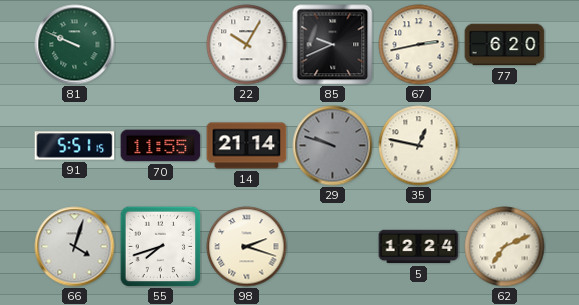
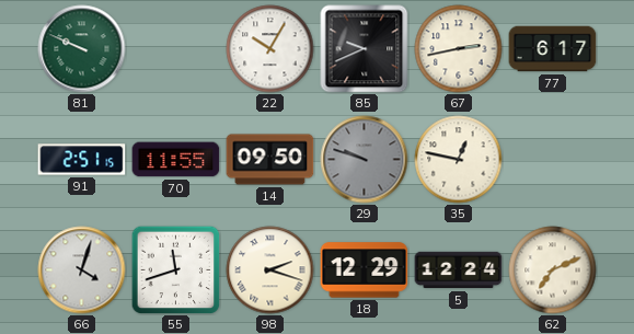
77: 6:20 -> 6:17 (553, 49)
91: 5:51 -> 2:51 (82, 160)
14: 21:14 -> 09:50 (270, 160)
55: 7:42 -> 11:42 (175, 269)
18: none -> 12:29 (365, 270)
